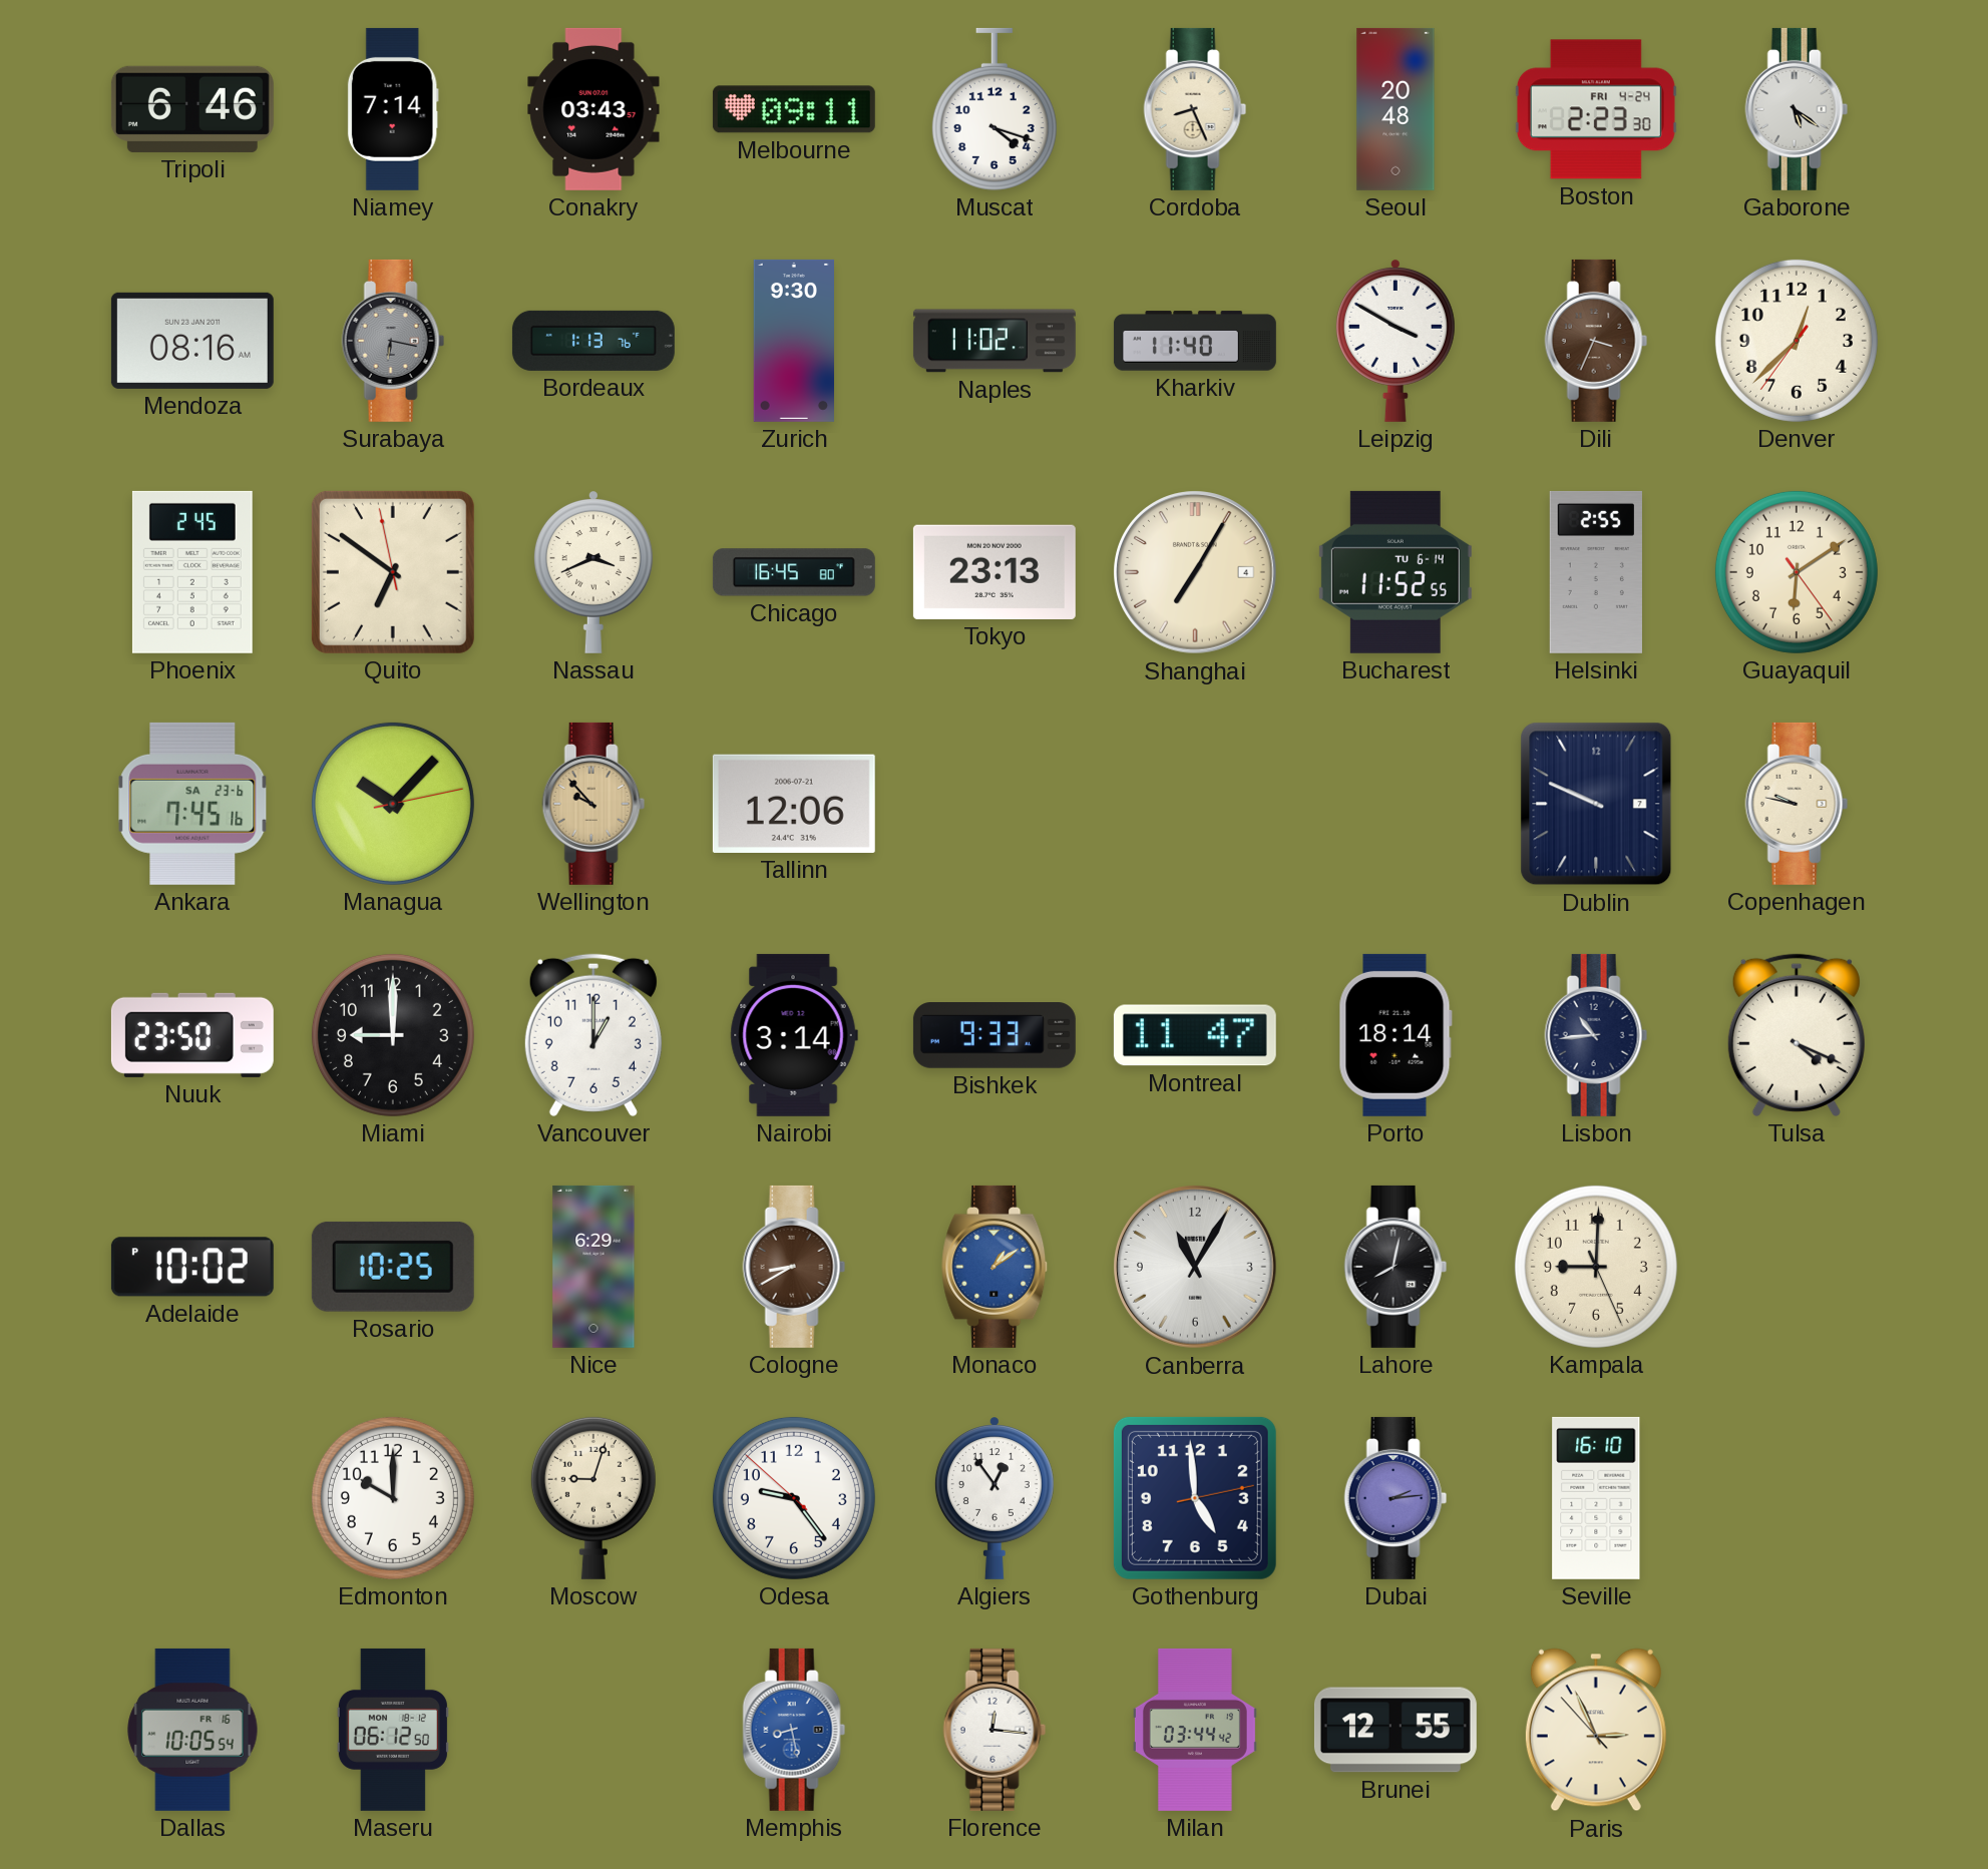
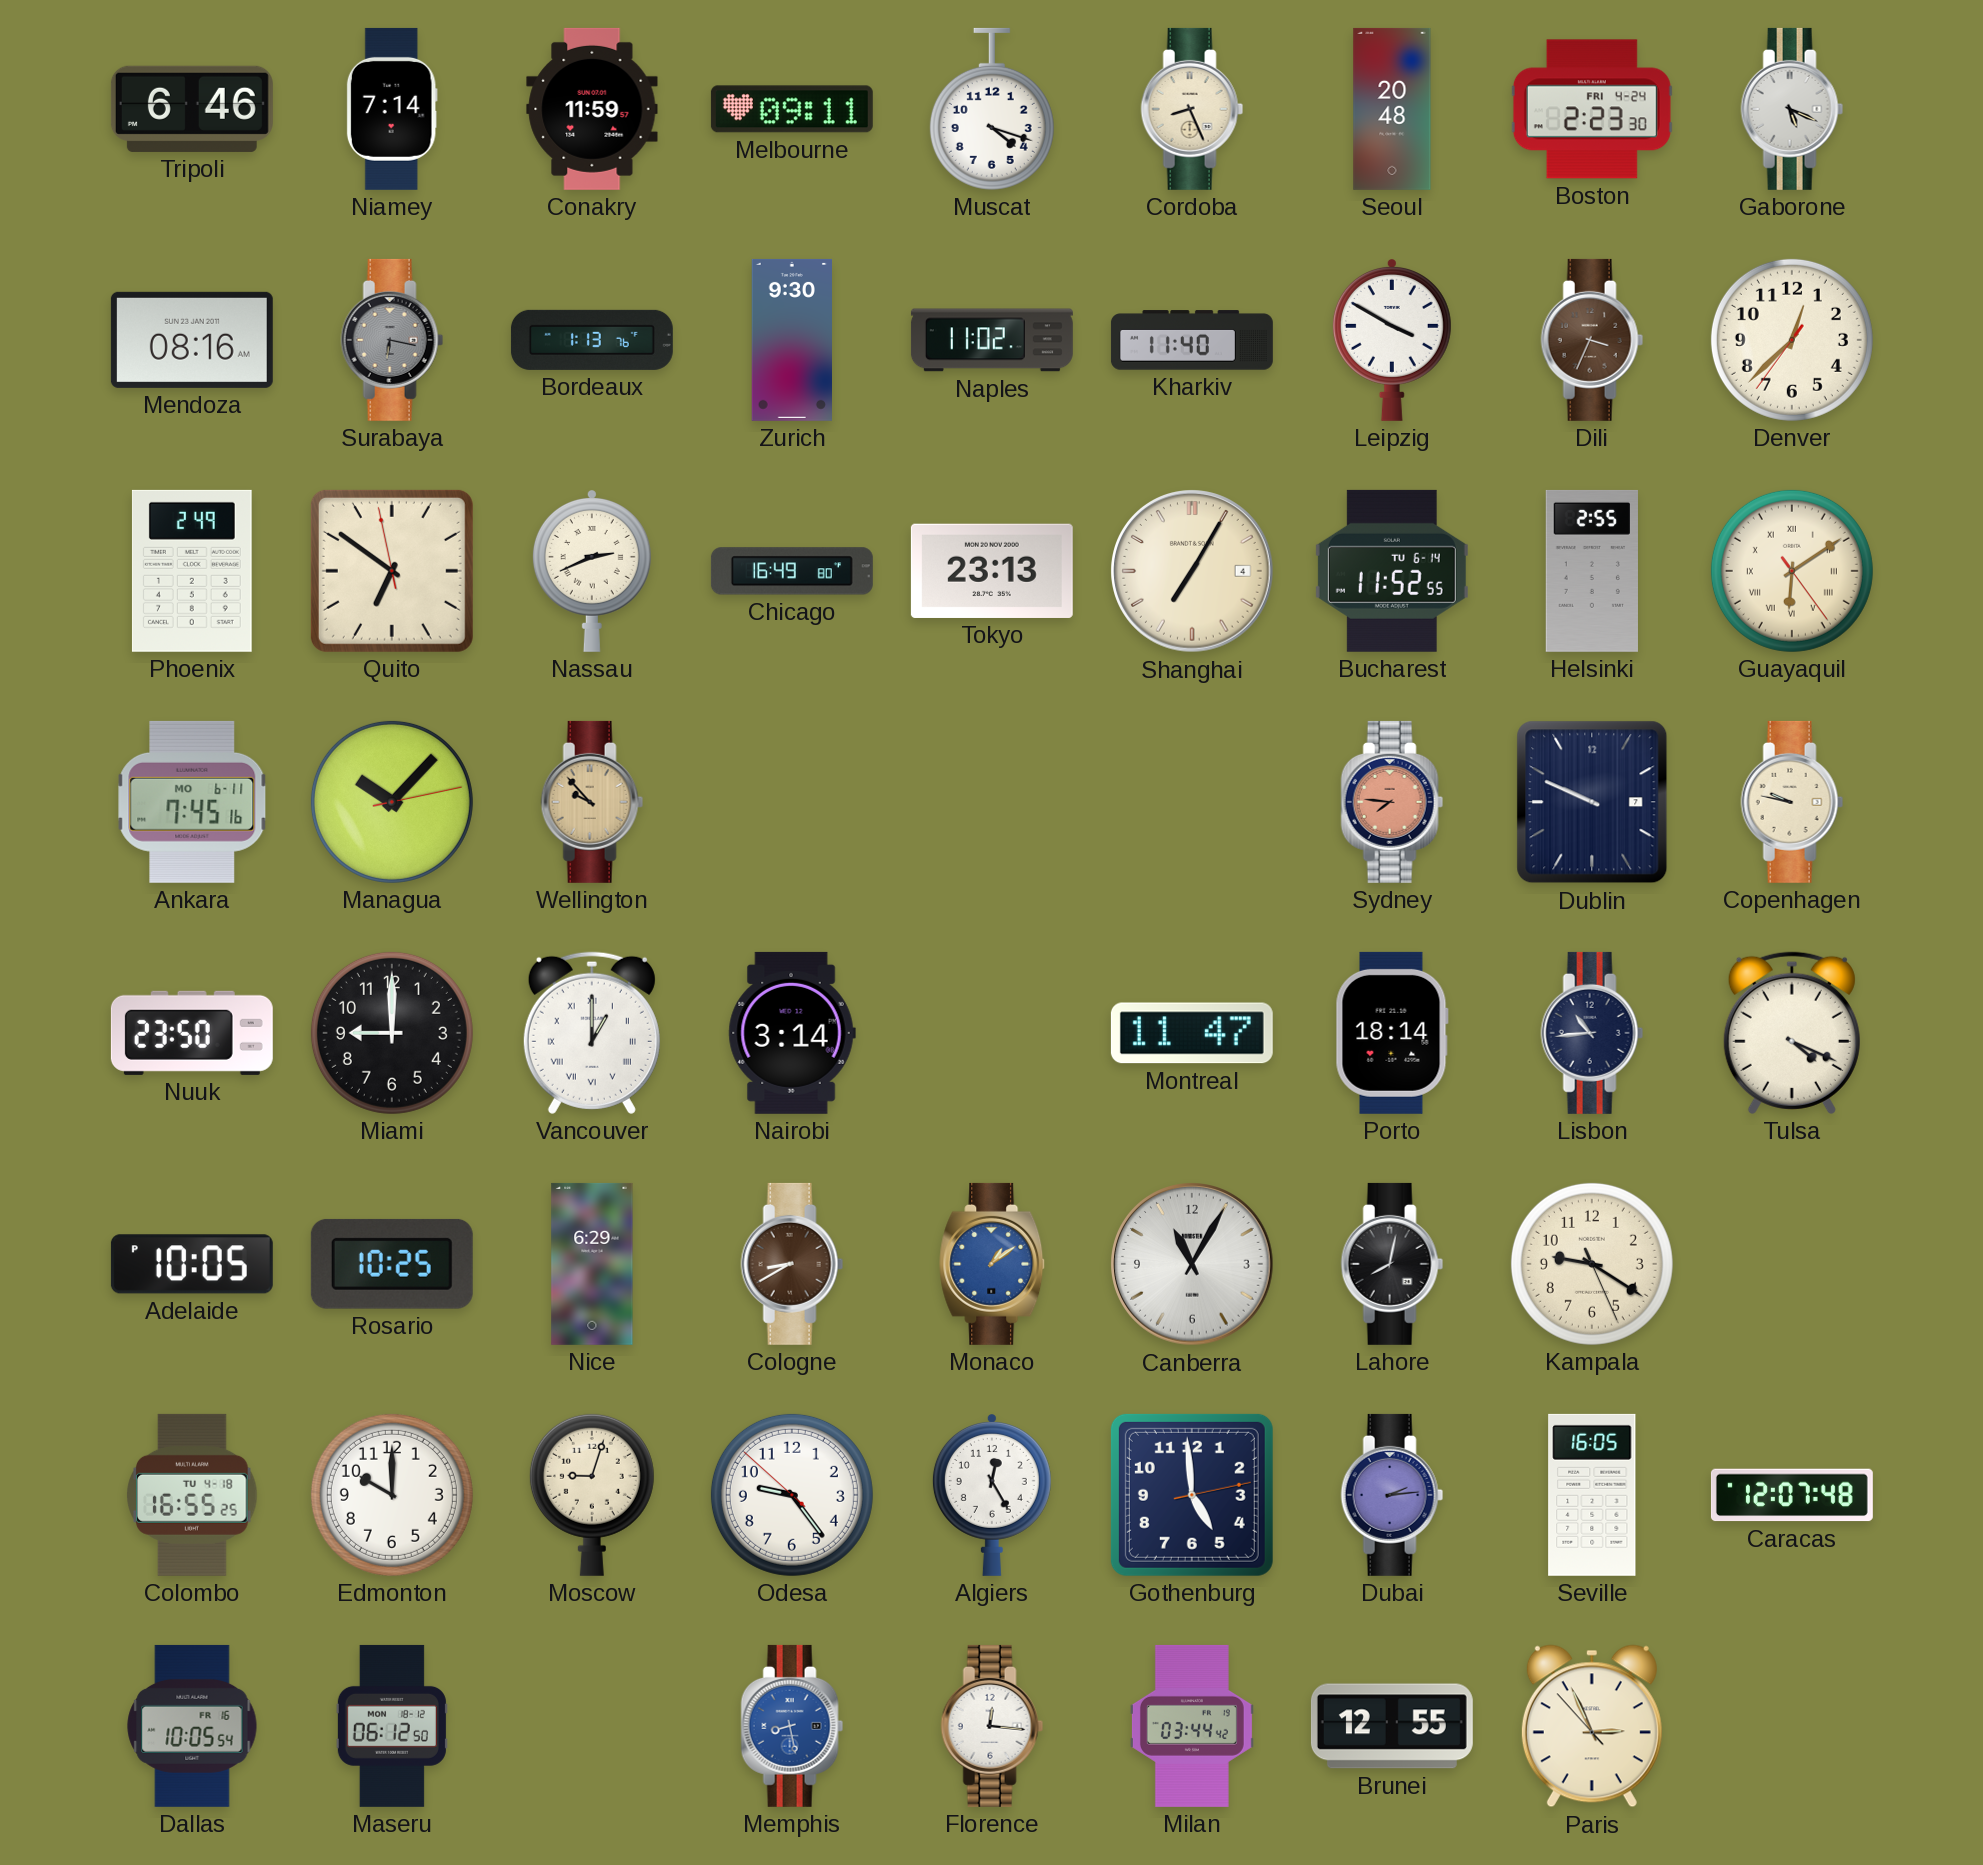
Conakry: 03:43 -> 11:59 (592, 109)
Gaborone: 5:21 -> 5:19 (1792, 109)
Phoenix: 2:45 -> 2:49 (192, 571)
Nassau: 3:41 -> 2:41 (592, 571)
Chicago: 16:45 -> 16:49 (792, 571)
Guayaquil numerals: Arabic -> Roman (1792, 571)
Ankara date: SA 23-6 -> MO 6-11 (192, 802)
Tallinn: 12:06 -> none (794, 804)
Sydney: none -> 7:46 (1392, 802)
Vancouver numerals: Arabic -> Roman (592, 1033)
Bishkek: 9:33 -> none (995, 1036)
Adelaide: 10:02 -> 10:05 (192, 1264)
Kampala: 9:00 -> 9:20 (1592, 1264)
Colombo: none -> 16:55 (192, 1495)
Algiers: 12:54 -> 12:25 (992, 1495)
Seville: 16:10 -> 16:05 (1592, 1495)
Caracas: none -> 12:07 (1792, 1495)
